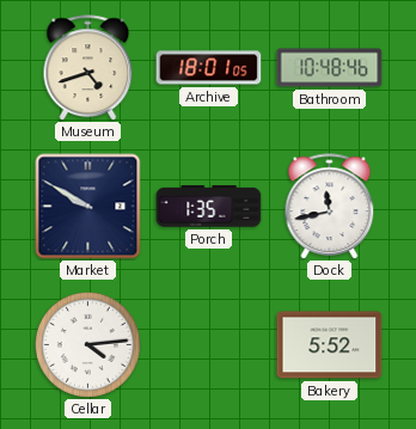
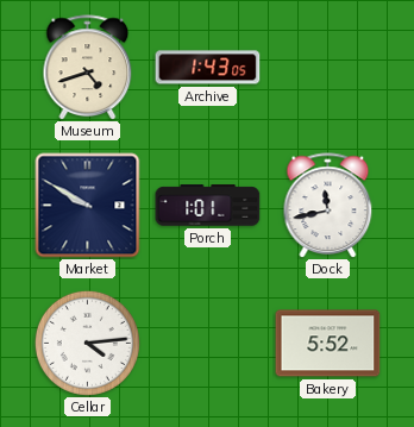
Archive: 18:01 -> 1:43 (208, 68)
Bathroom: 10:48 -> none (330, 68)
Porch: 1:35 -> 1:01 (208, 206)
